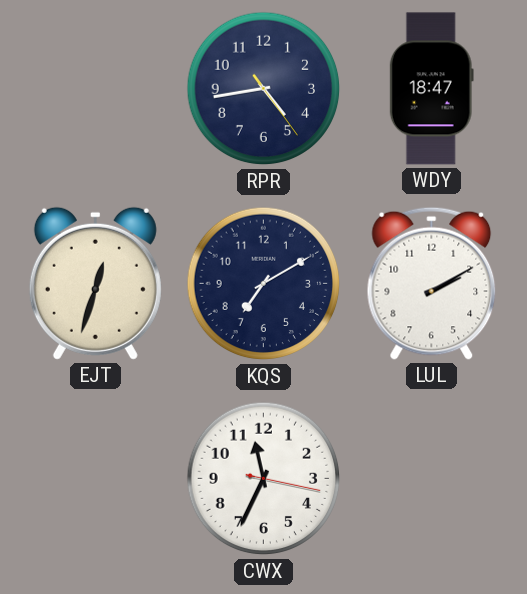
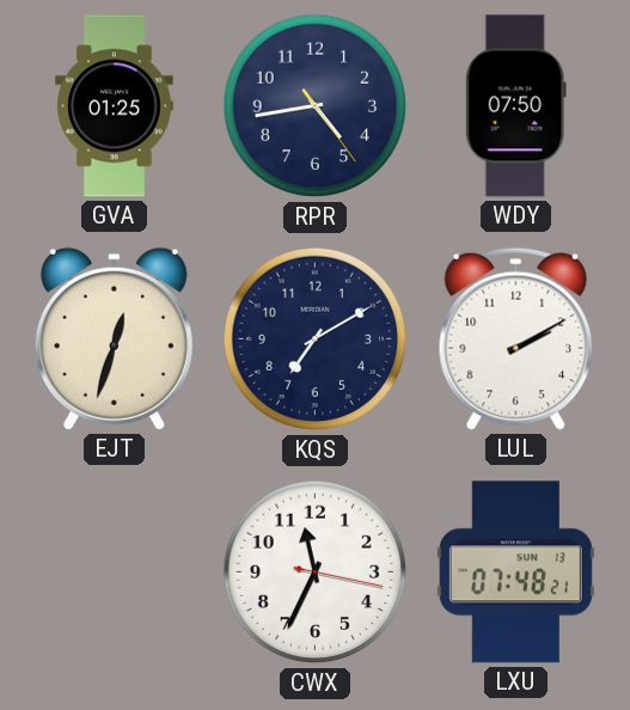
GVA: none -> 01:25 (115, 106)
WDY: 18:47 -> 07:50 (515, 106)
LXU: none -> 07:48 (515, 573)
